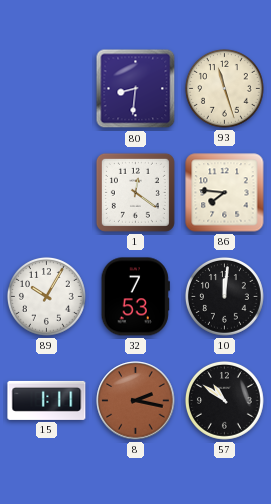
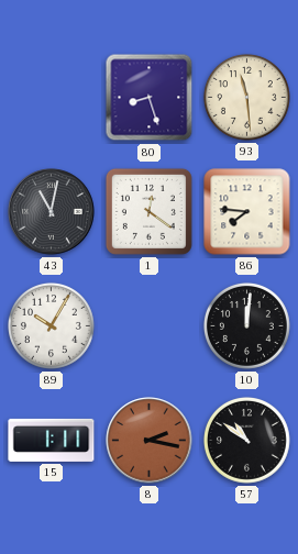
80: 8:31 -> 8:27 (150, 98)
93: 11:27 -> 11:29 (246, 97)
43: none -> 11:02 (52, 212)
32: 7:53 -> none (135, 297)
